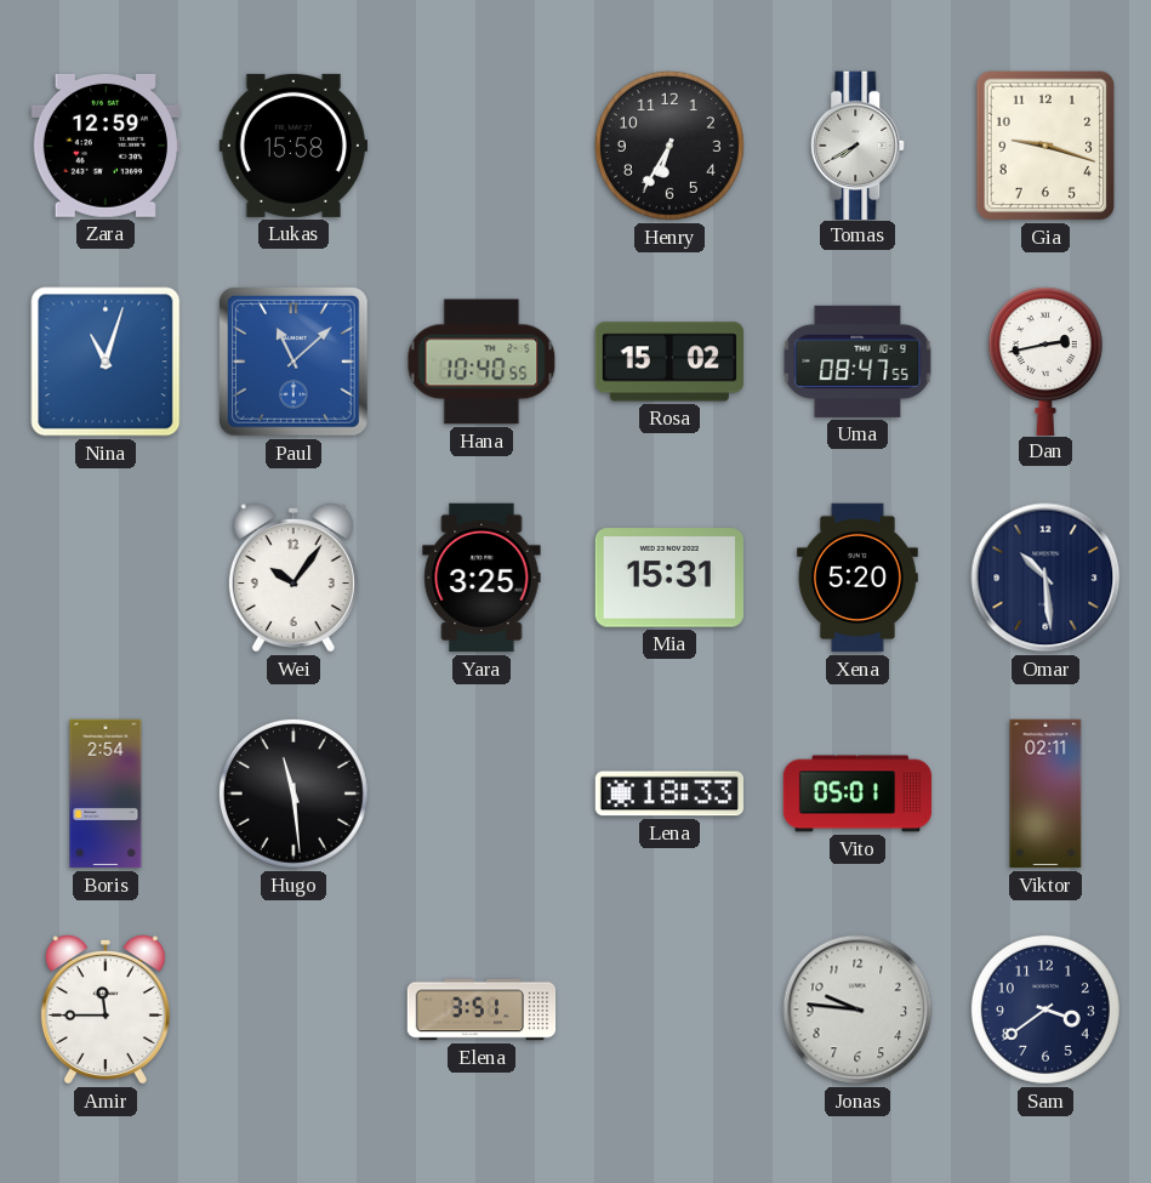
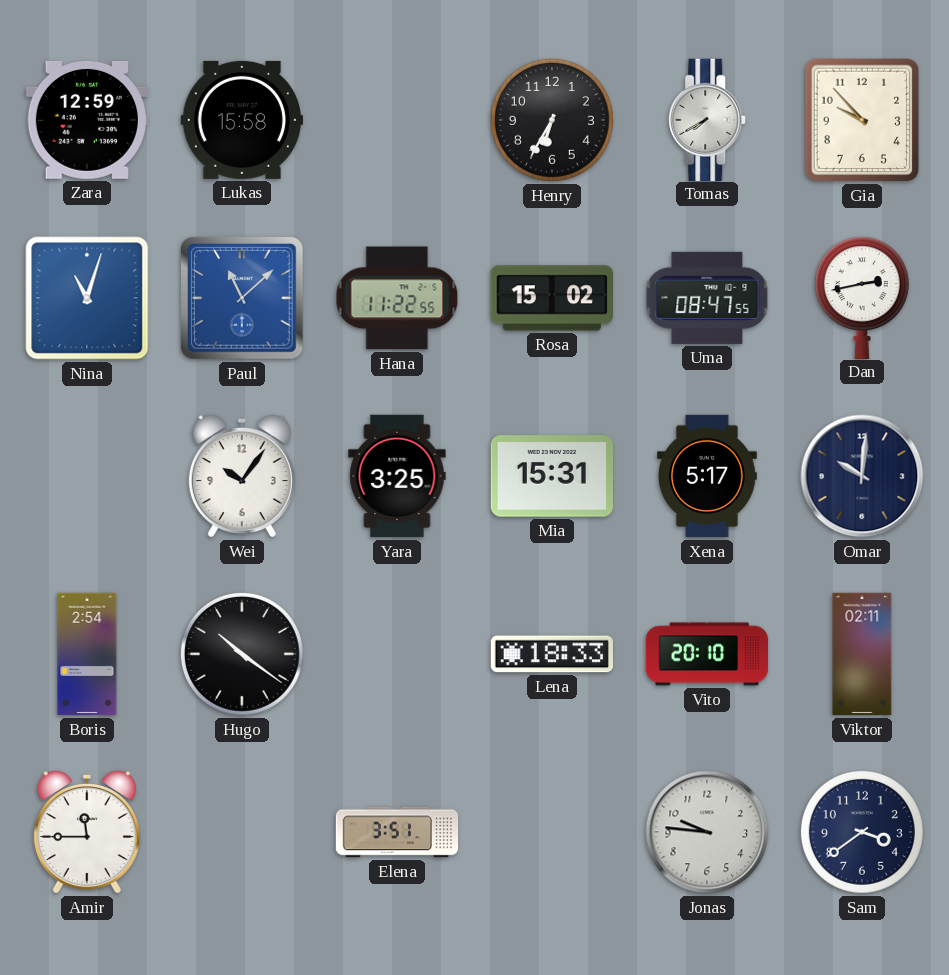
Gia: 9:18 -> 9:53 (862, 120)
Hana: 10:40 -> 11:22 (397, 298)
Xena: 5:20 -> 5:17 (708, 476)
Omar: 10:29 -> 10:01 (862, 476)
Hugo: 11:29 -> 10:21 (242, 654)
Vito: 05:01 -> 20:10 (707, 654)
